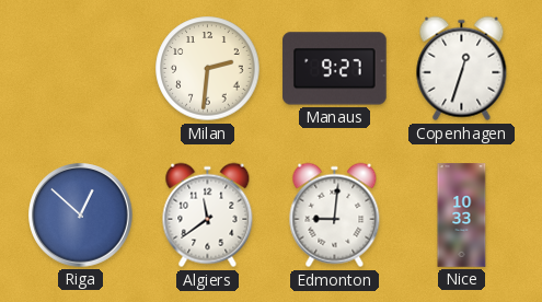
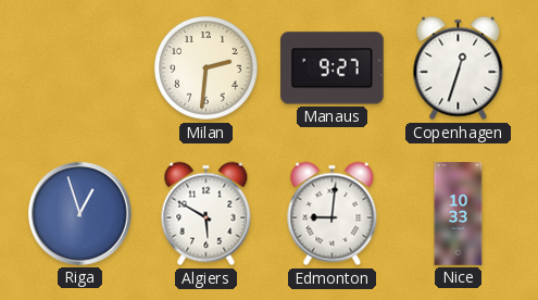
Riga: 12:52 -> 12:57 (80, 214)
Algiers: 11:39 -> 5:50 (207, 214)
